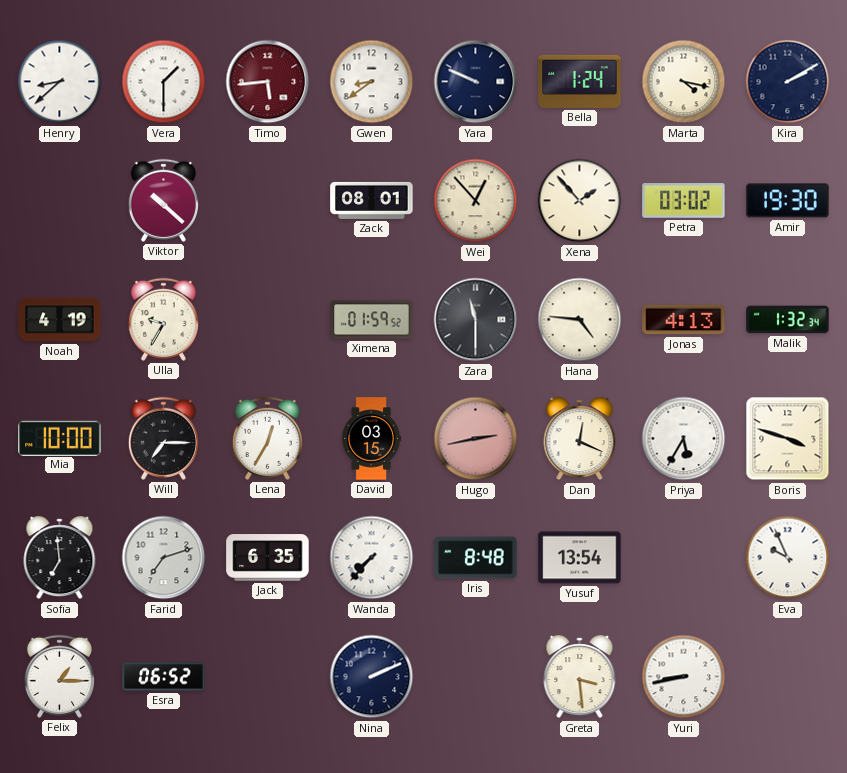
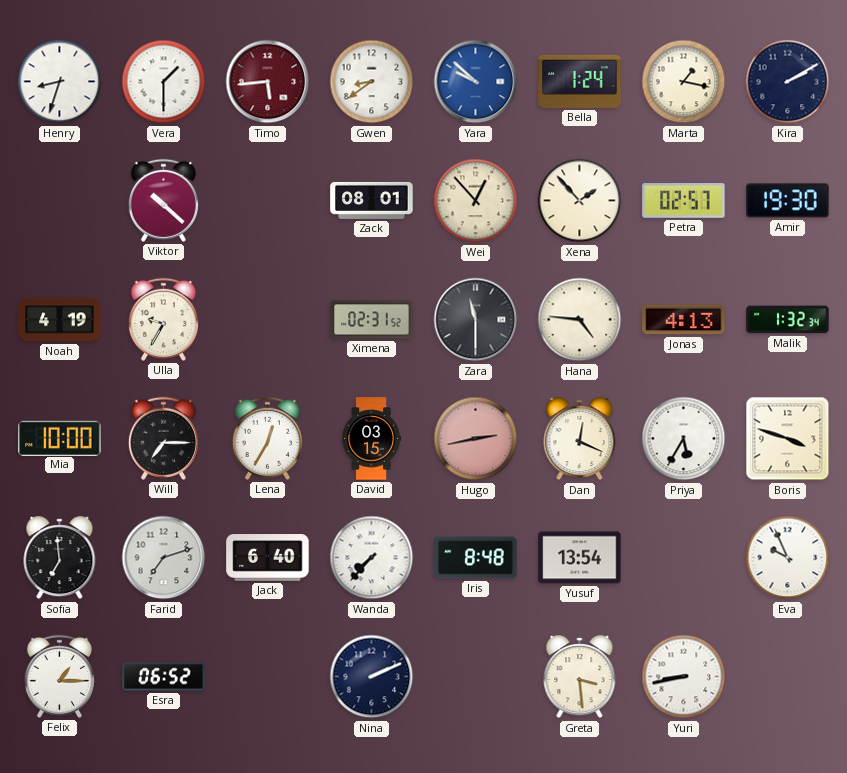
Henry: 8:38 -> 8:33 (60, 82)
Yara: 9:49 -> 9:52 (476, 82)
Yara dial: navy -> blue (476, 82)
Marta: 4:17 -> 1:17 (684, 82)
Petra: 03:02 -> 02:57 (684, 201)
Ximena: 01:59 -> 02:31 (372, 320)
Jack: 6:35 -> 6:40 (268, 558)
